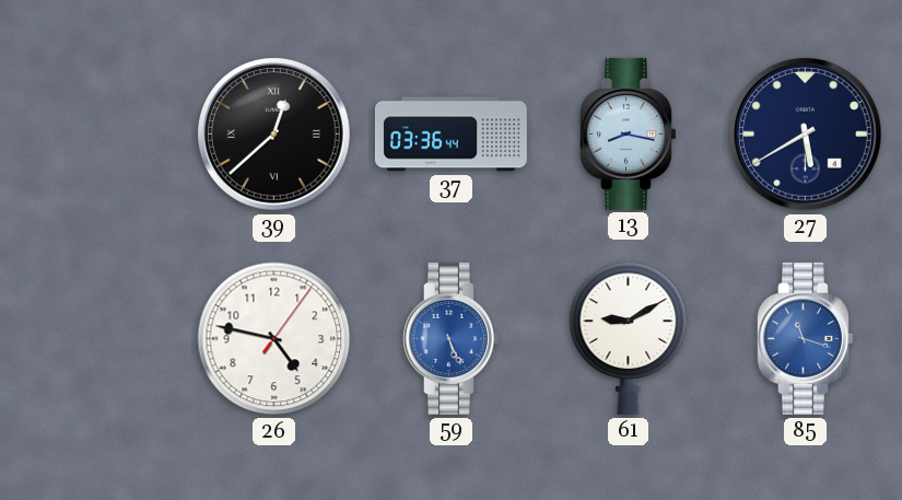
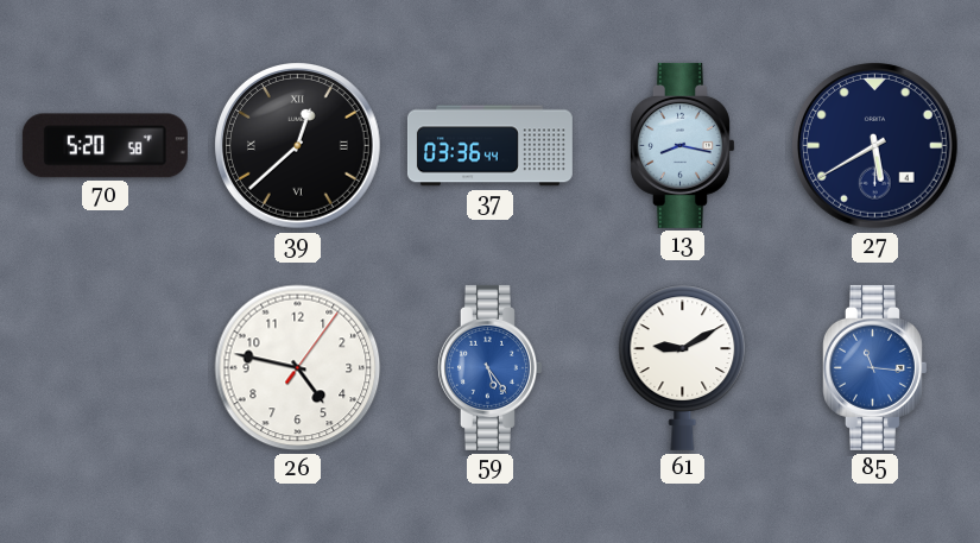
70: none -> 5:20 (105, 146)
59: 5:26 -> 5:24 (491, 367)
85: 11:18 -> 11:16 (875, 367)
